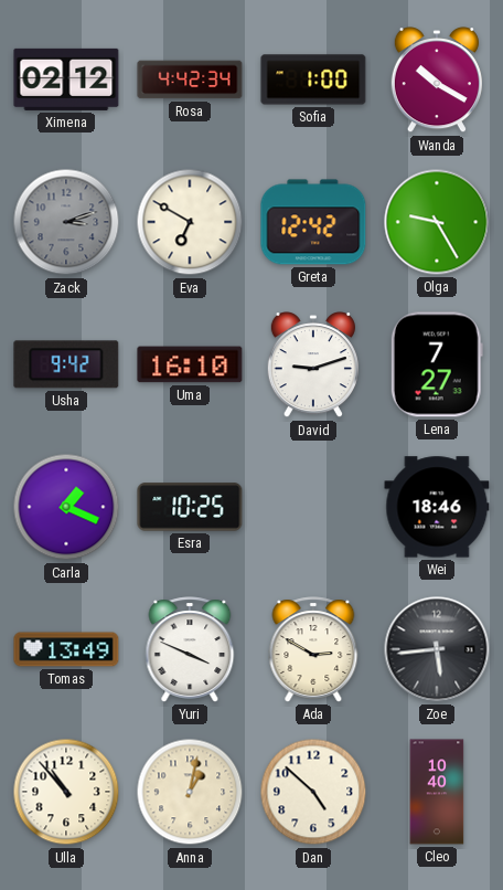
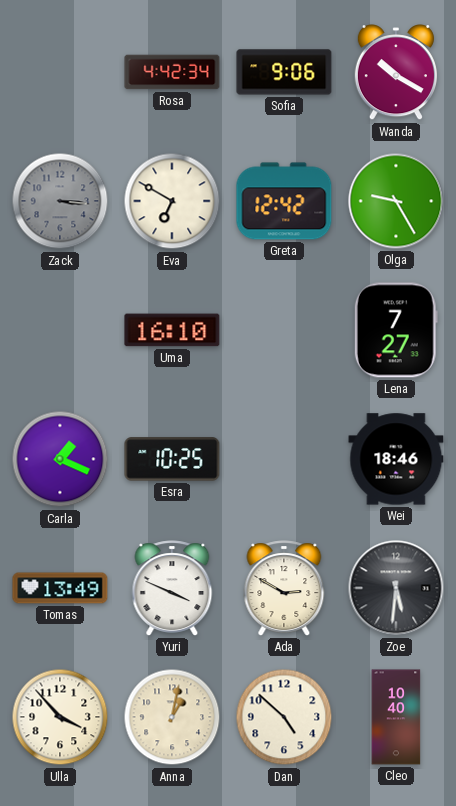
Ximena: 02:12 -> none (66, 80)
Sofia: 1:00 -> 9:06 (284, 72)
Zack: 3:12 -> 3:16 (60, 201)
Usha: 9:42 -> none (66, 364)
David: 9:12 -> none (313, 365)
Zoe: 5:44 -> 5:31 (396, 588)
Ulla: 10:53 -> 3:53 (60, 717)
